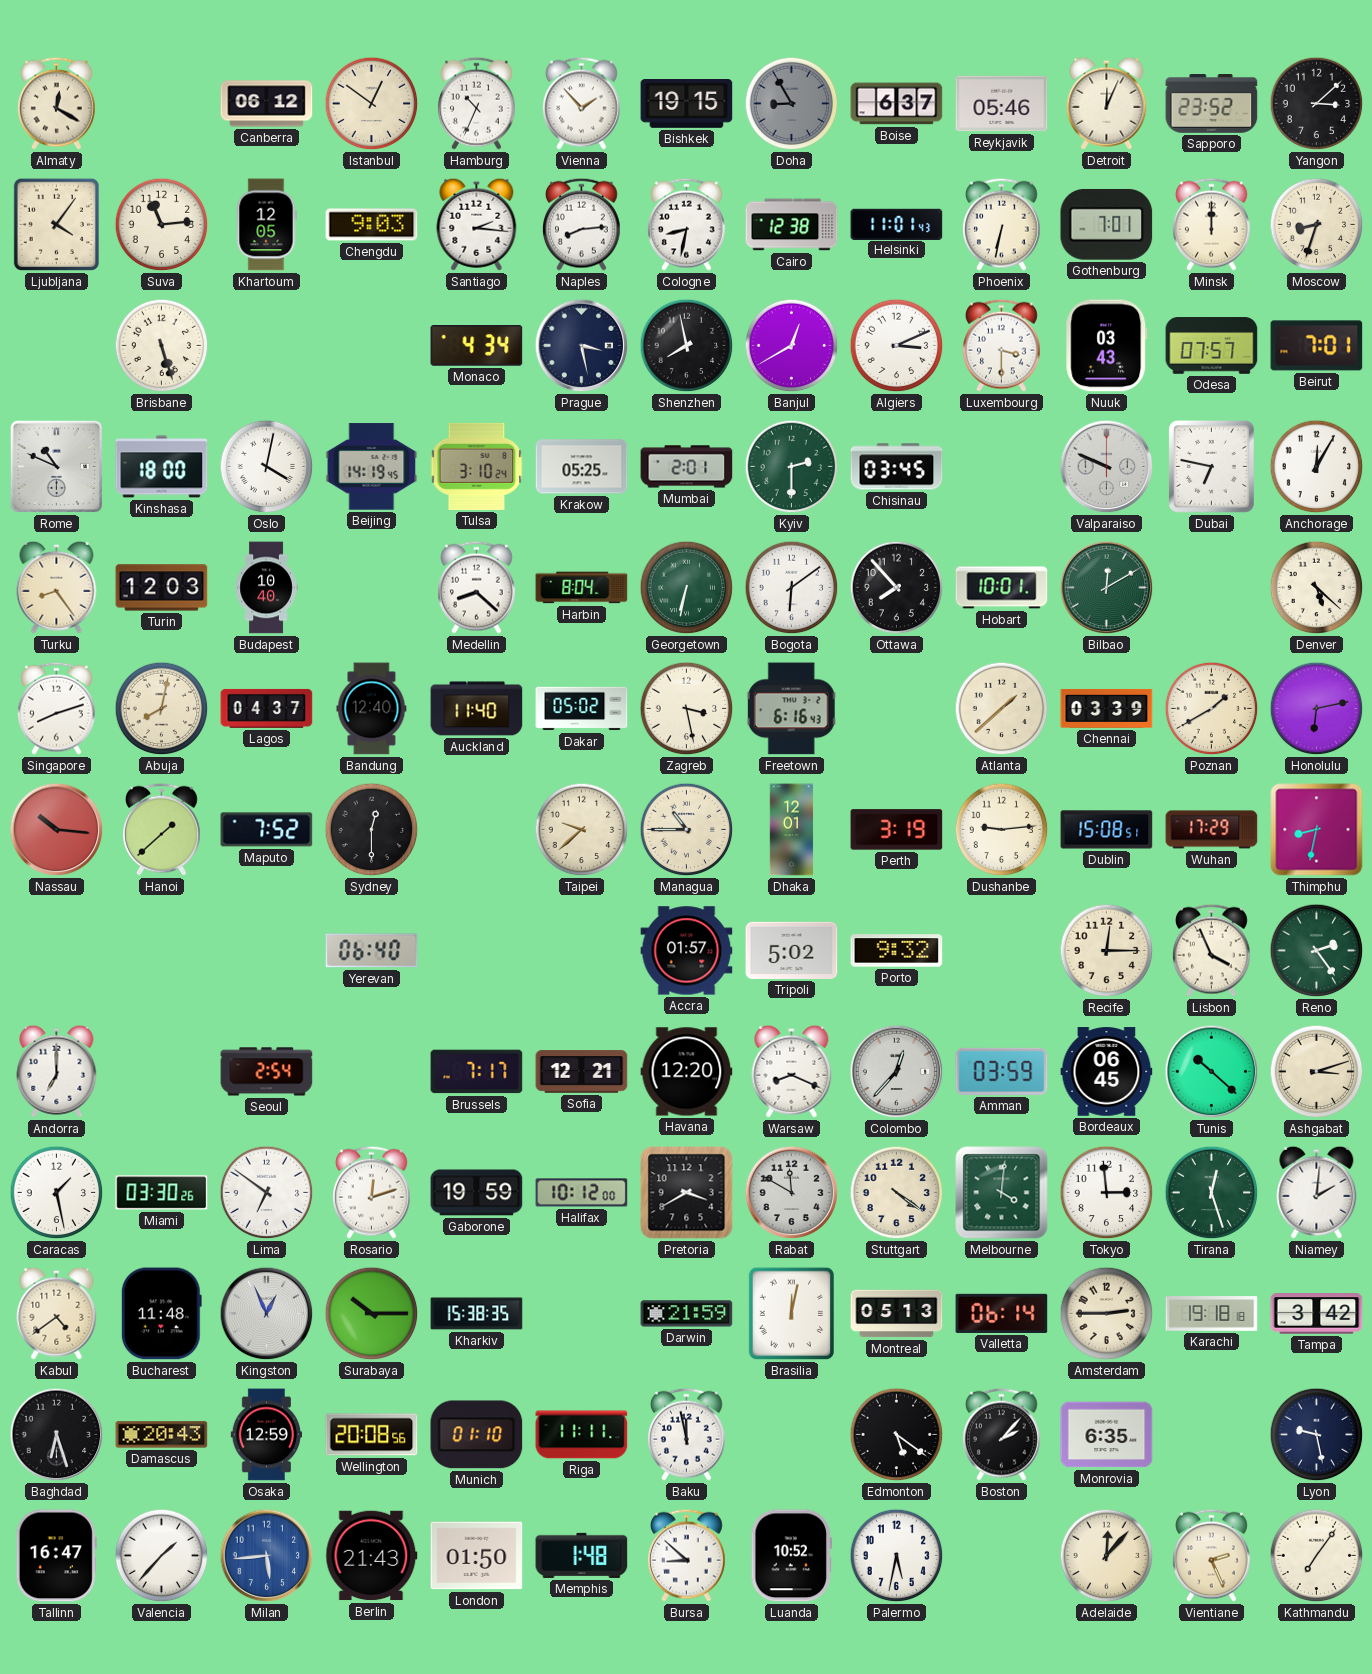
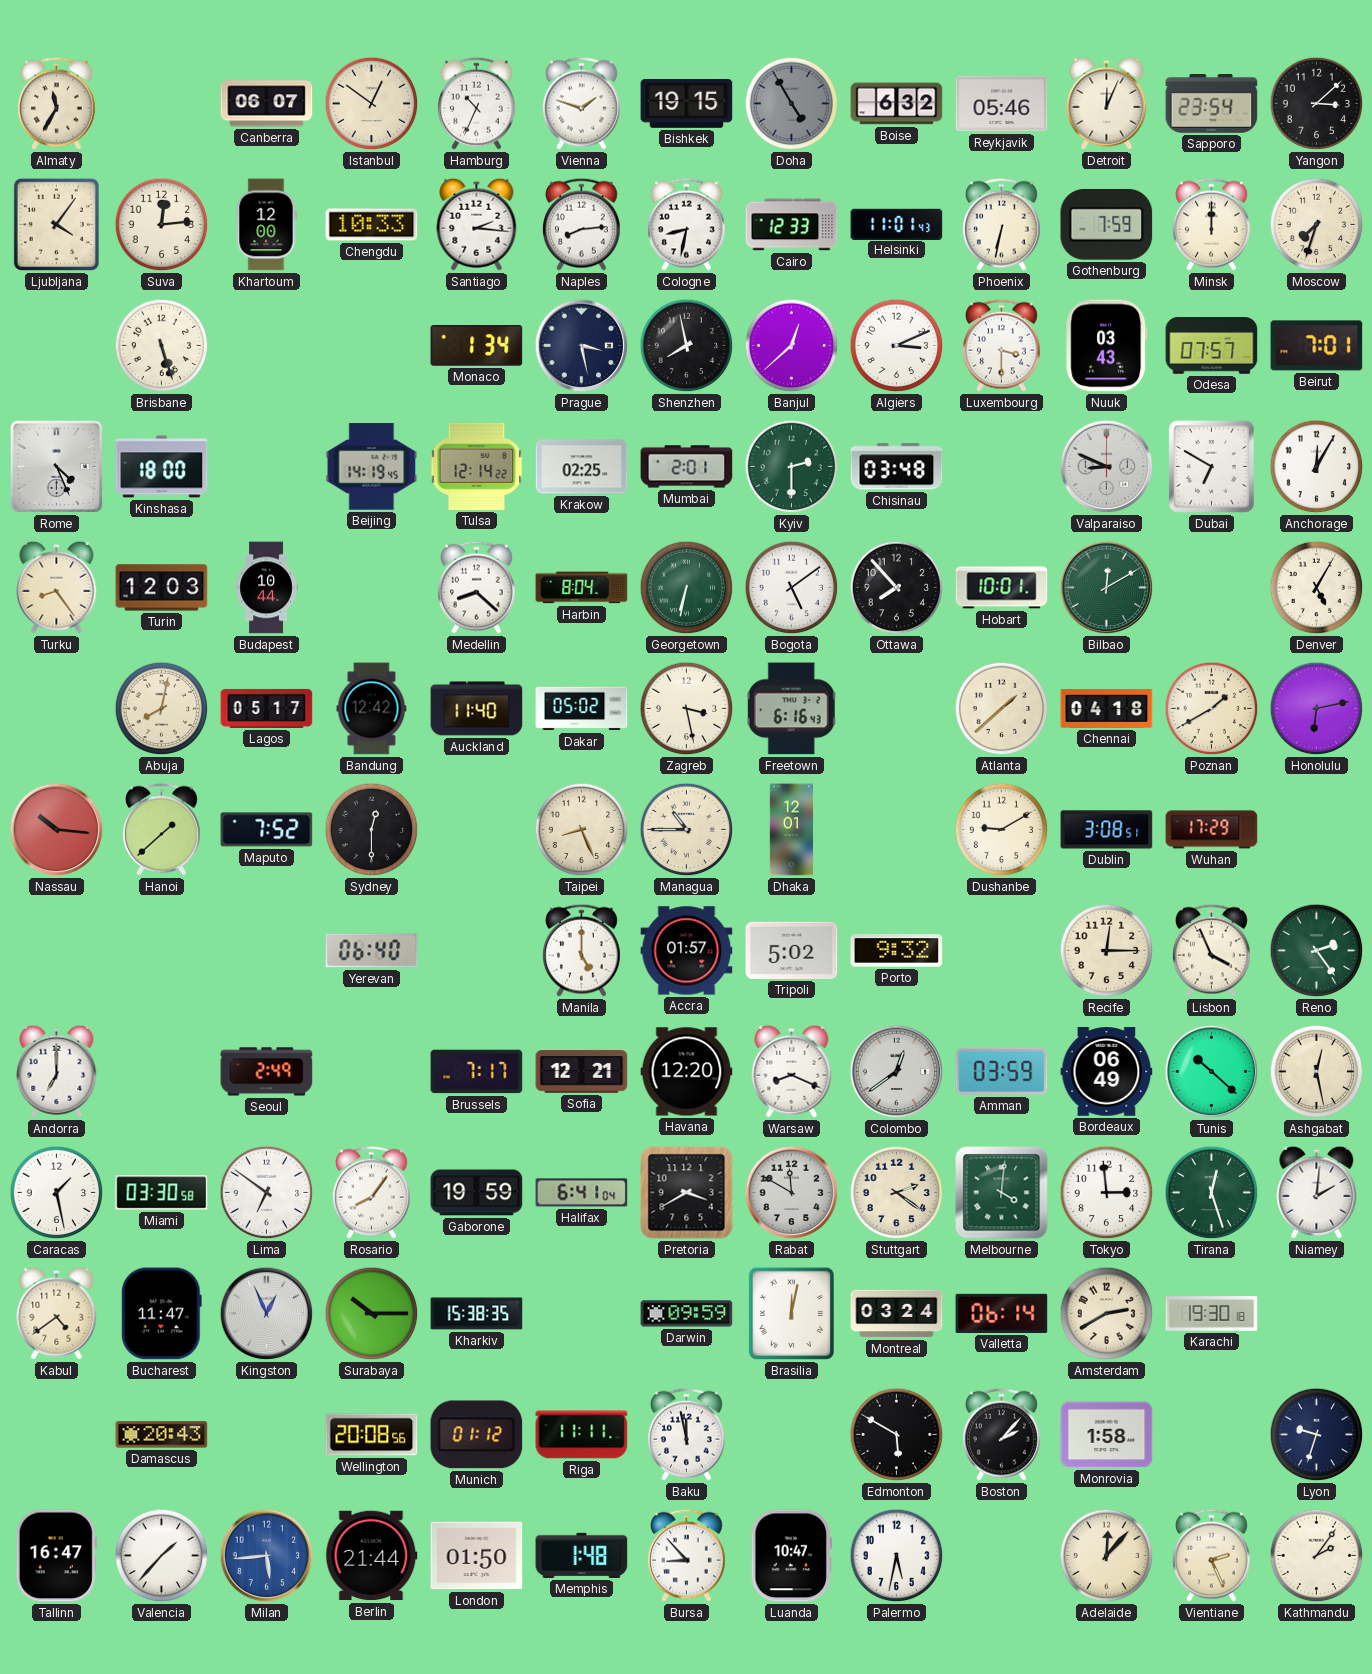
Almaty: 12:20 -> 11:35 (57, 103)
Canberra: 06:12 -> 06:07 (267, 104)
Vienna: 1:53 -> 1:48 (582, 103)
Doha: 8:55 -> 4:55 (792, 104)
Boise: 6:37 -> 6:32 (897, 104)
Sapporo: 23:52 -> 23:54 (1212, 104)
Suva: 11:14 -> 12:14 (162, 225)
Khartoum: 12:05 -> 12:00 (266, 225)
Chengdu: 9:03 -> 10:33 (372, 225)
Cairo: 12:38 -> 12:33 (792, 225)
Gothenburg: 7:01 -> 7:59 (1107, 224)
Moscow: 8:33 -> 7:33 (1317, 225)
Monaco: 4:34 -> 1:34 (477, 346)
Banjul: 12:40 -> 12:38 (792, 346)
Rome: 10:49 -> 4:26 (57, 467)
Oslo: 4:02 -> none (267, 467)
Tulsa: 3:10 -> 12:14 (477, 466)
Krakow: 05:25 -> 02:25 (582, 467)
Chisinau: 03:45 -> 03:48 (897, 467)
Valparaiso: 9:49 -> 8:49 (1107, 467)
Dubai: 6:47 -> 6:50 (1211, 467)
Budapest: 10:40 -> 10:44 (266, 588)
Bogota: 6:09 -> 5:09 (792, 588)
Denver: 5:22 -> 5:05 (1317, 588)
Singapore: 8:12 -> none (57, 708)
Lagos: 04:37 -> 05:17 (267, 708)
Bandung: 12:40 -> 12:42 (372, 709)
Chennai: 03:39 -> 04:18 (1107, 708)
Taipei: 9:38 -> 8:26 (582, 830)
Perth: 3:19 -> none (897, 830)
Dushanbe: 9:14 -> 9:10 (1002, 830)
Dublin: 15:08 -> 3:08 (1107, 830)
Thimphu: 8:32 -> none (1317, 830)
Manila: none -> 5:00 (582, 950)
Seoul: 2:54 -> 2:49 (267, 1072)
Colombo: 12:37 -> 12:39 (897, 1072)
Bordeaux: 06:45 -> 06:49 (1107, 1072)
Ashgabat: 3:12 -> 12:28 (1317, 1072)
Miami: 03:30:26 -> 03:30:58 (162, 1193)
Rosario: 12:12 -> 8:06 (372, 1192)
Halifax: 10:12 -> 6:41 (582, 1193)
Stuttgart: 4:21 -> 2:21 (897, 1193)
Bucharest: 11:48 -> 11:47 (161, 1314)
Darwin: 21:59 -> 09:59 (687, 1314)
Montreal: 05:13 -> 03:24 (897, 1314)
Amsterdam: 2:45 -> 2:40 (1107, 1314)
Karachi: 19:18 -> 19:30 (1212, 1314)
Tampa: 3:42 -> none (1317, 1314)
Baghdad: 6:27 -> none (57, 1435)
Osaka: 12:59 -> none (267, 1435)
Munich: 01:10 -> 01:12 (477, 1435)
Edmonton: 5:21 -> 5:50 (897, 1435)
Monrovia: 6:35 -> 1:58 (1107, 1435)
Lyon: 9:28 -> 9:33 (1317, 1435)
Berlin: 21:43 -> 21:44 (372, 1556)
Bursa: 8:52 -> 8:53 (687, 1555)
Luanda: 10:52 -> 10:47 (791, 1556)
Kathmandu: 7:06 -> 2:06 (1317, 1556)
